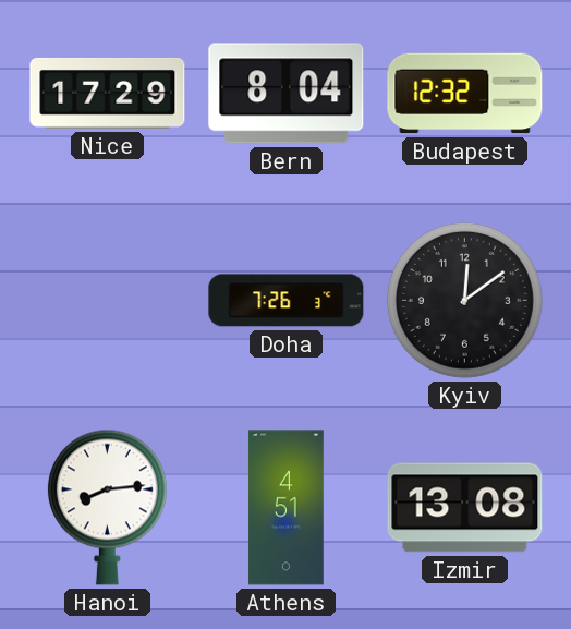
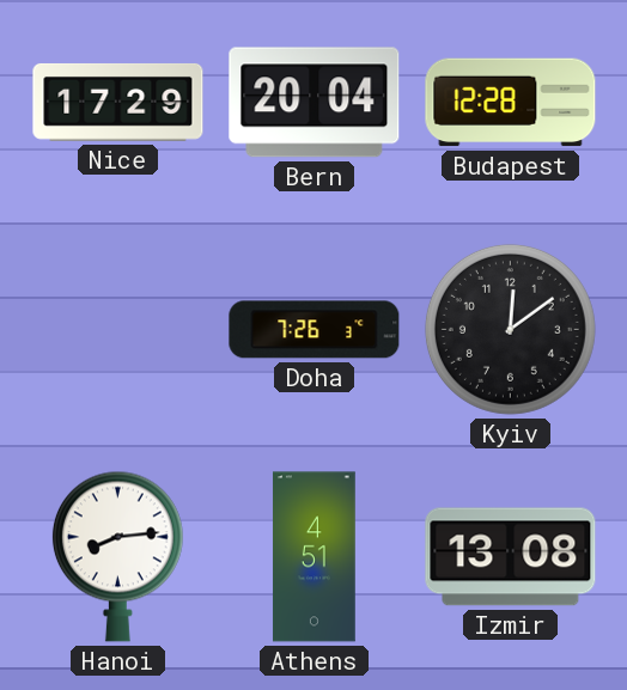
Bern: 8:04 -> 20:04 (315, 103)
Budapest: 12:32 -> 12:28 (511, 103)
